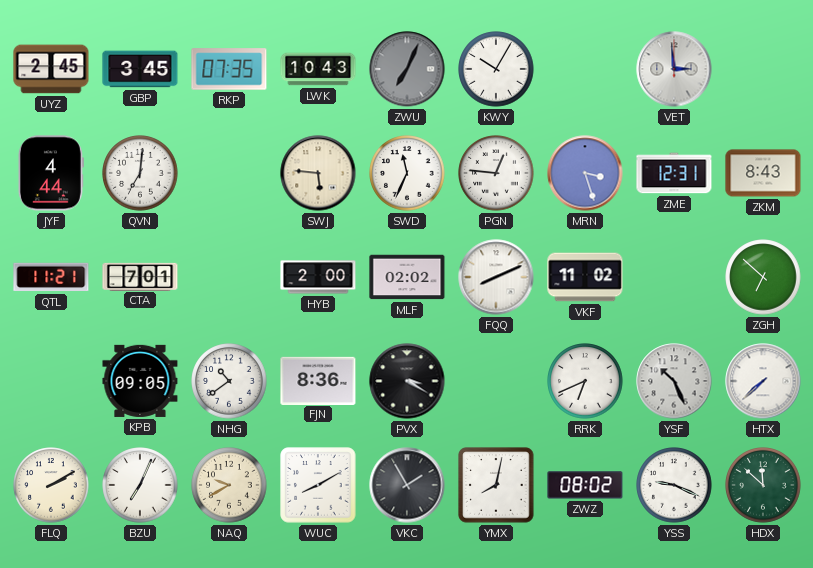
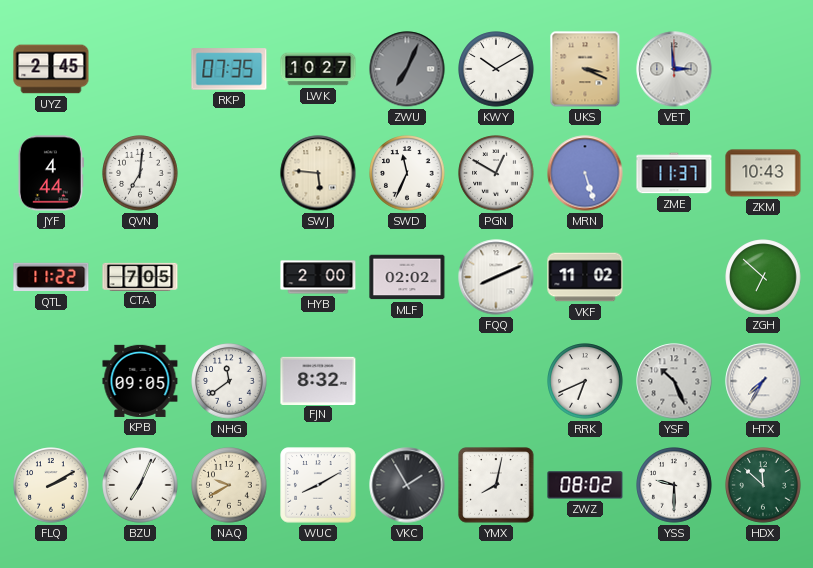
GBP: 3:45 -> none (140, 69)
LWK: 10:43 -> 10:27 (318, 69)
KWY: 10:05 -> 10:10 (496, 69)
UKS: none -> 3:19 (585, 69)
PGN: 12:46 -> 12:50 (496, 173)
MRN: 3:27 -> 5:27 (585, 173)
ZME: 12:31 -> 11:37 (674, 173)
ZKM: 8:43 -> 10:43 (763, 173)
QTL: 11:21 -> 11:22 (51, 277)
CTA: 7:01 -> 7:05 (140, 276)
NHG: 10:39 -> 11:39 (229, 381)
FJN: 8:36 -> 8:32 (318, 380)
PVX: 3:20 -> none (407, 381)
HTX: 7:38 -> 7:35 (763, 381)
YSS: 9:19 -> 9:30 (674, 485)
